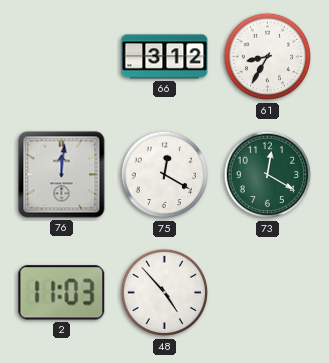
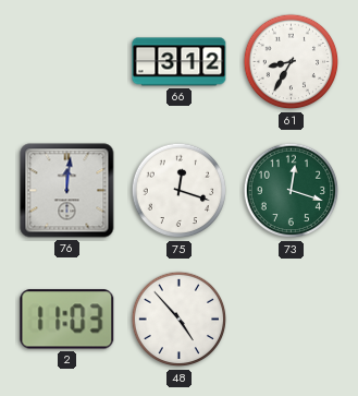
75: 12:20 -> 12:18 (180, 191)
73: 12:20 -> 12:18 (292, 191)
